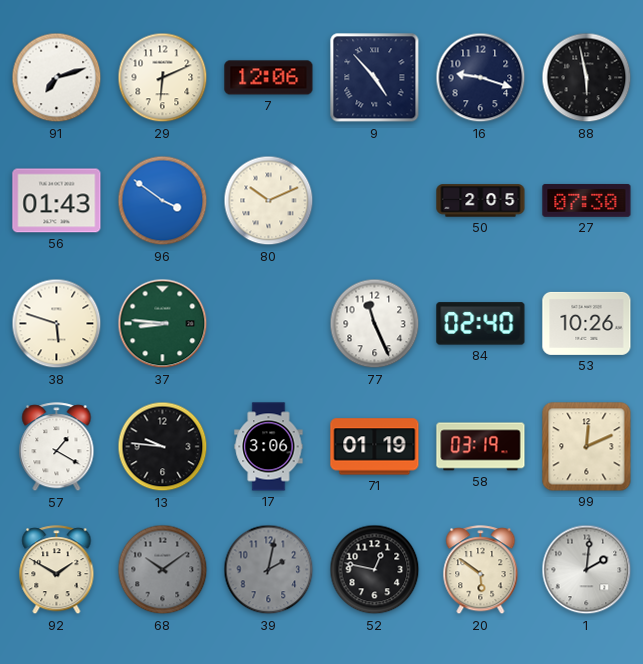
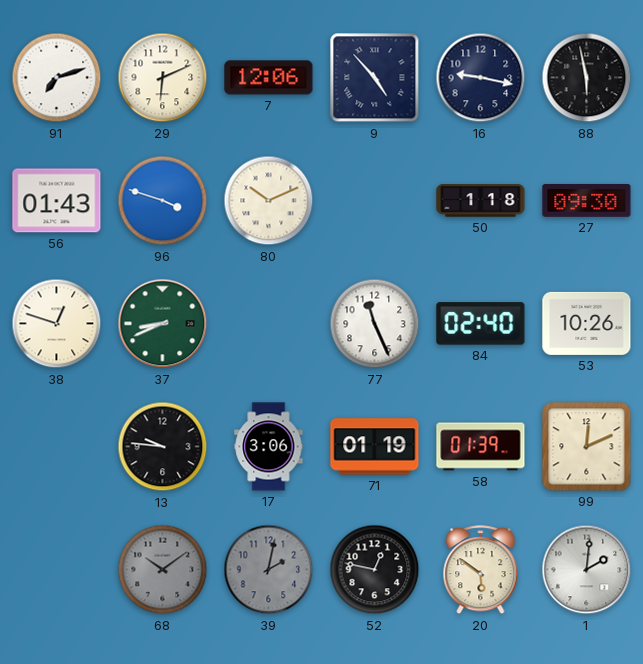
16: 9:18 -> 9:17 (481, 78)
96: 3:51 -> 3:48 (163, 201)
50: 2:05 -> 1:18 (481, 201)
27: 07:30 -> 09:30 (587, 201)
38: 5:48 -> 12:48 (57, 324)
37: 8:46 -> 8:41 (163, 324)
57: 1:20 -> none (57, 447)
58: 03:19 -> 01:39 (481, 447)
92: 1:50 -> none (57, 570)
